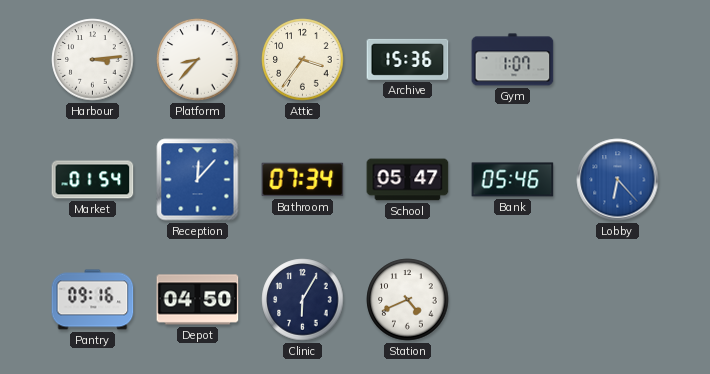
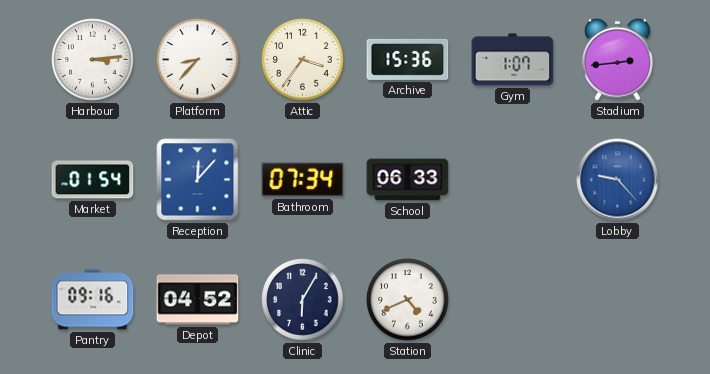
Stadium: none -> 2:44 (617, 59)
School: 05:47 -> 06:33 (408, 180)
Bank: 05:46 -> none (513, 180)
Lobby: 6:23 -> 9:23 (618, 180)
Depot: 04:50 -> 04:52 (198, 300)
